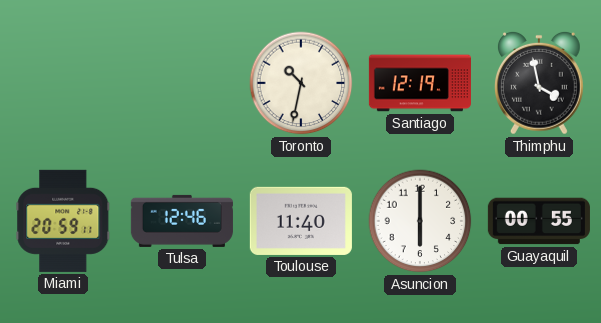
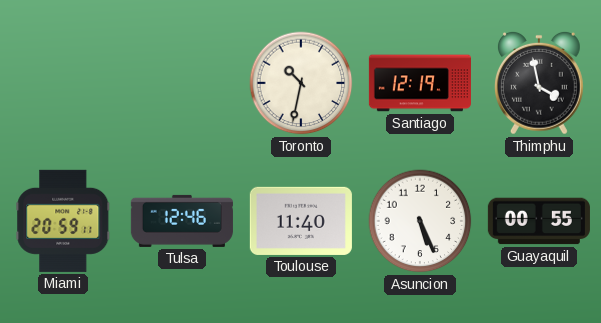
Asuncion: 6:00 -> 5:26 (420, 221)
